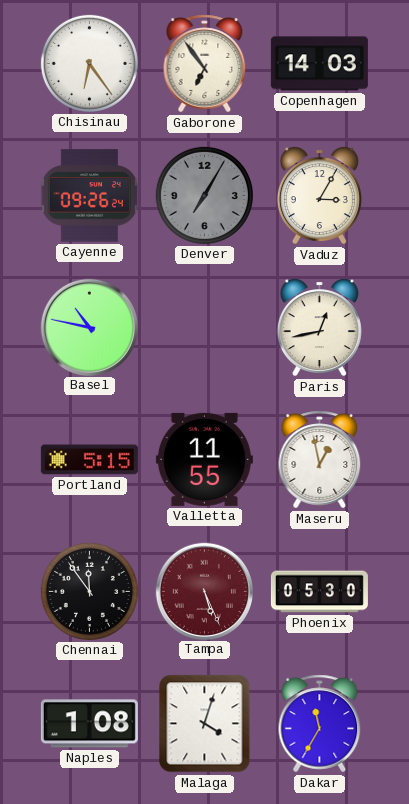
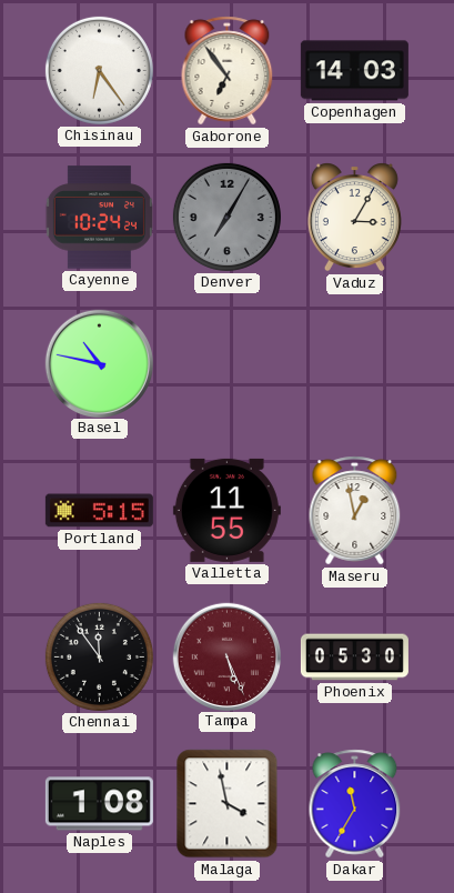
Cayenne: 09:26 -> 10:24 (99, 218)
Paris: 12:43 -> none (319, 328)
Malaga: 4:03 -> 3:58 (228, 804)
